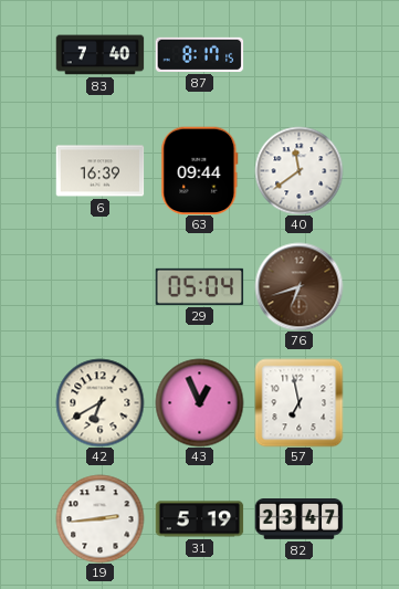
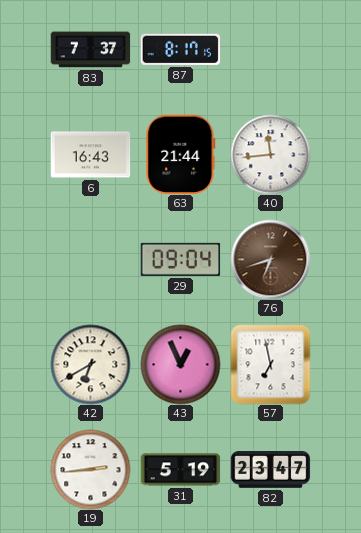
83: 7:40 -> 7:37 (90, 50)
6: 16:39 -> 16:43 (90, 155)
63: 09:44 -> 21:44 (181, 154)
40: 11:39 -> 11:44 (270, 154)
29: 05:04 -> 09:04 (180, 259)
